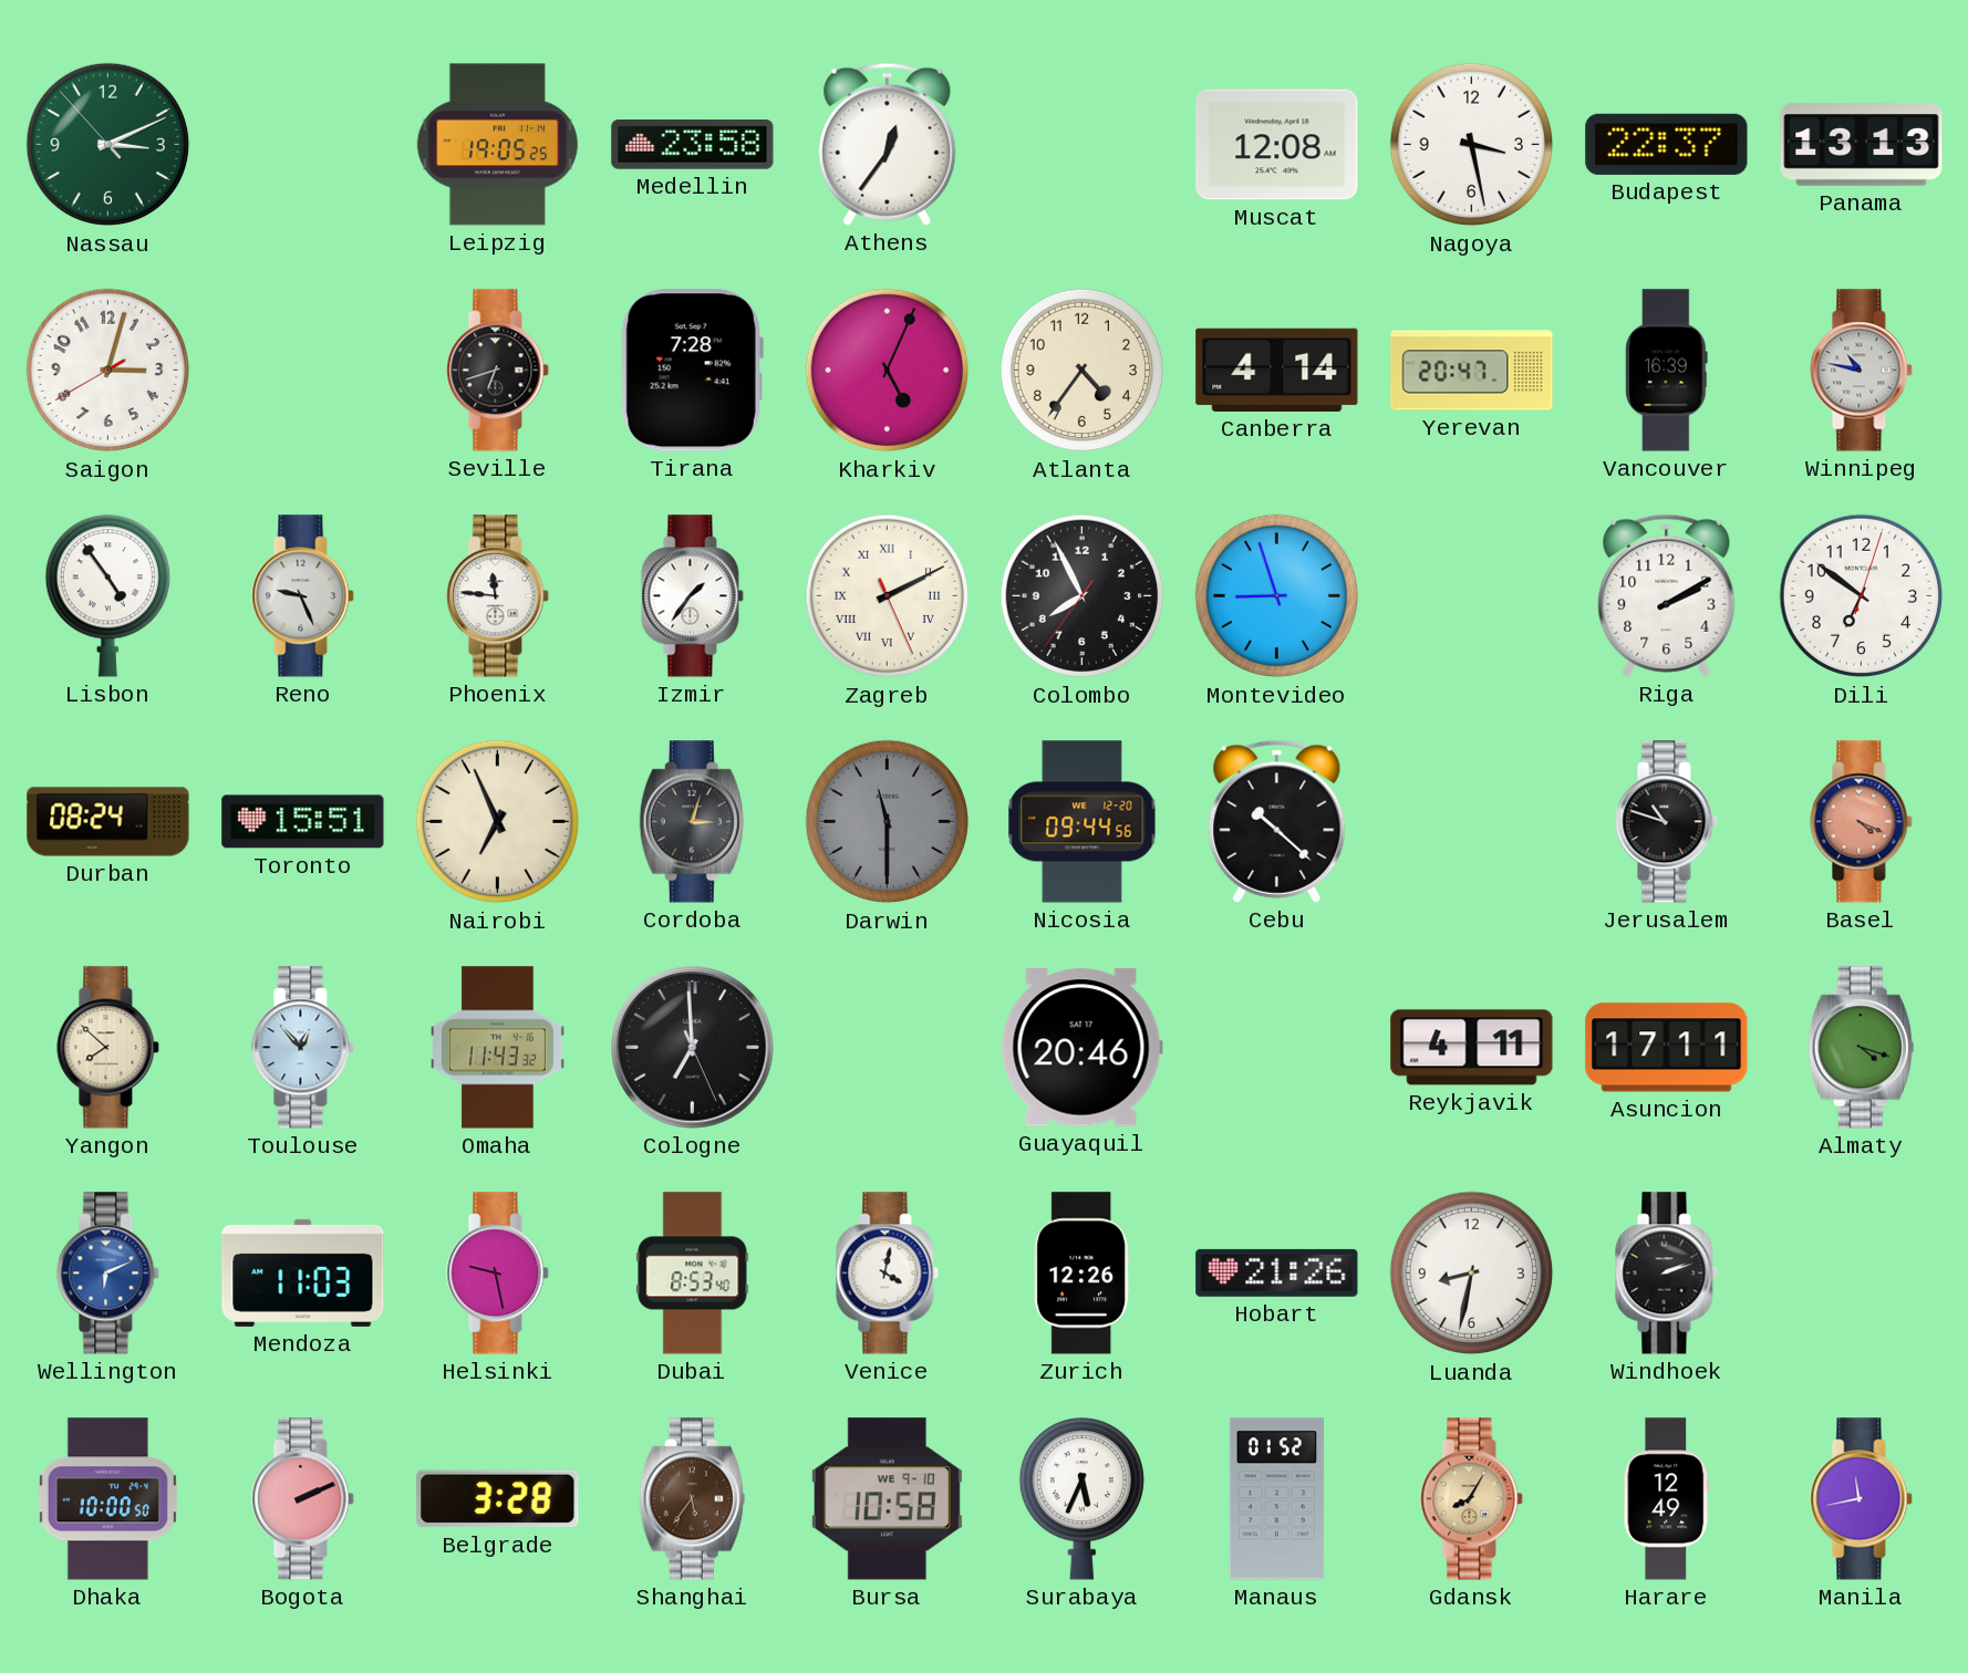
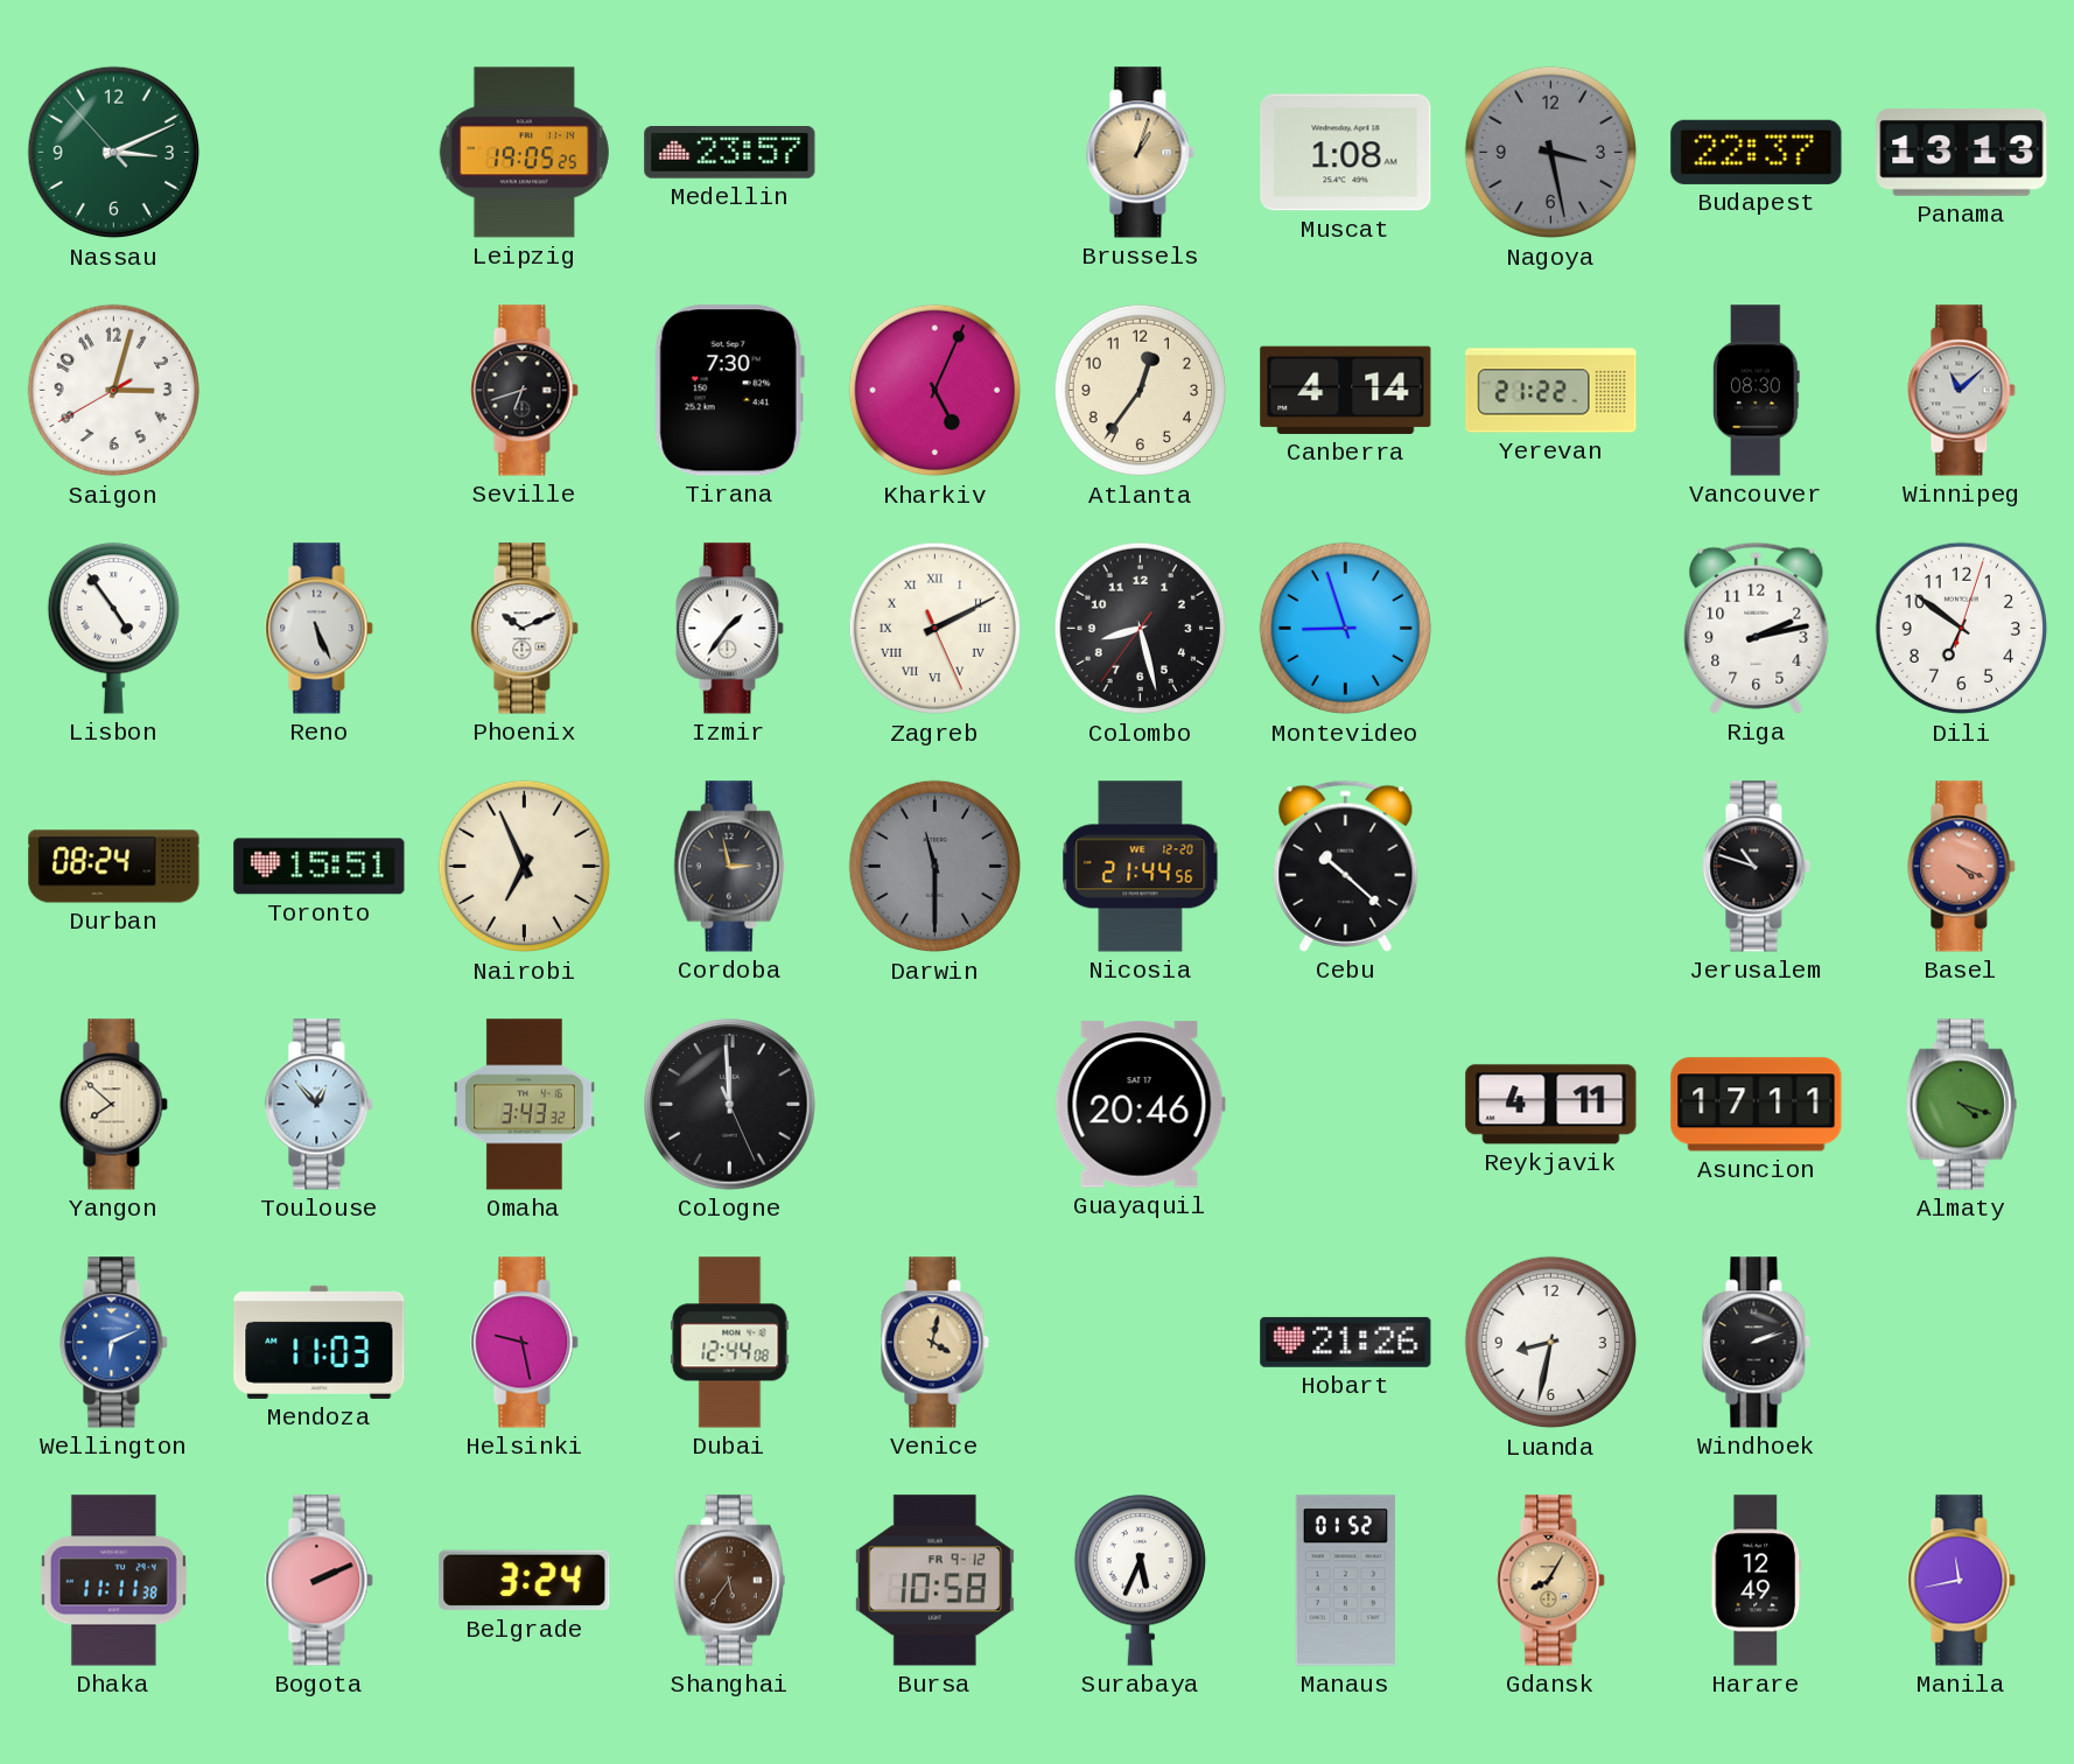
Medellin: 23:58 -> 23:57 (730, 153)
Athens: 12:36 -> none (888, 144)
Brussels: none -> 1:03 (1141, 153)
Muscat: 12:08 -> 1:08 (1346, 153)
Nagoya dial: white -> grey (1551, 153)
Tirana: 7:28 -> 7:30 (729, 391)
Atlanta: 4:36 -> 12:36 (1141, 391)
Yerevan: 20:47 -> 21:22 (1551, 391)
Vancouver: 16:39 -> 08:30 (1757, 391)
Winnipeg: 10:47 -> 11:08 (1962, 391)
Reno: 9:26 -> 5:26 (320, 629)
Phoenix: 11:46 -> 10:11 (525, 629)
Colombo: 7:55 -> 8:27 (1141, 629)
Riga: 2:10 -> 2:13 (1757, 628)
Cordoba: 3:03 -> 2:58 (729, 867)
Nicosia: 09:44 -> 21:44 (1141, 867)
Omaha: 11:43 -> 3:43 (525, 1105)
Cologne: 6:59 -> 11:59 (730, 1105)
Dubai: 8:53 -> 12:44 (730, 1343)
Venice dial: white -> champagne (936, 1343)
Zurich: 12:26 -> none (1081, 1274)
Dhaka: 10:00 -> 11:11 (113, 1581)
Belgrade: 3:28 -> 3:24 (525, 1581)
Bursa date: WE 9-10 -> FR 9-12 (934, 1581)
